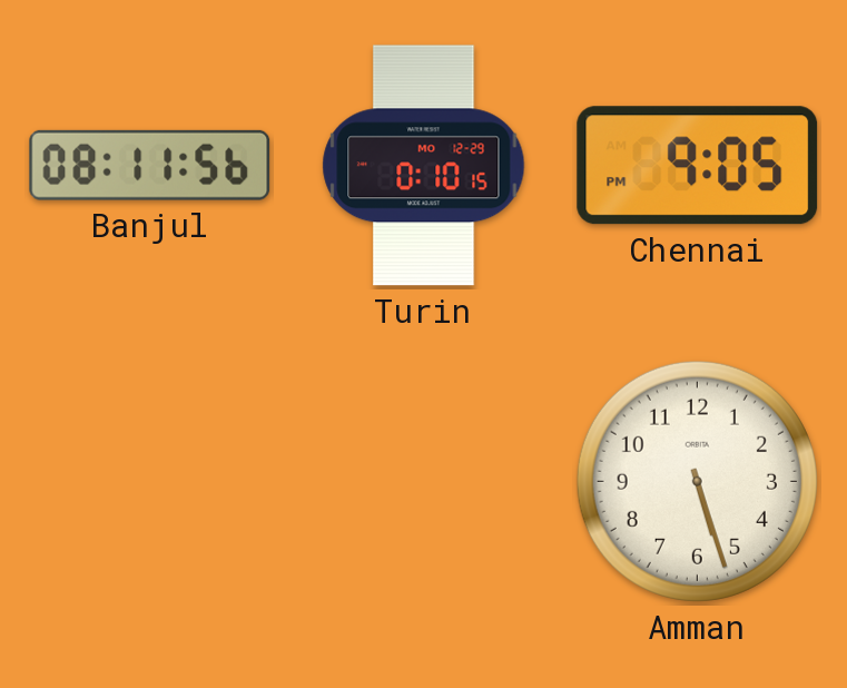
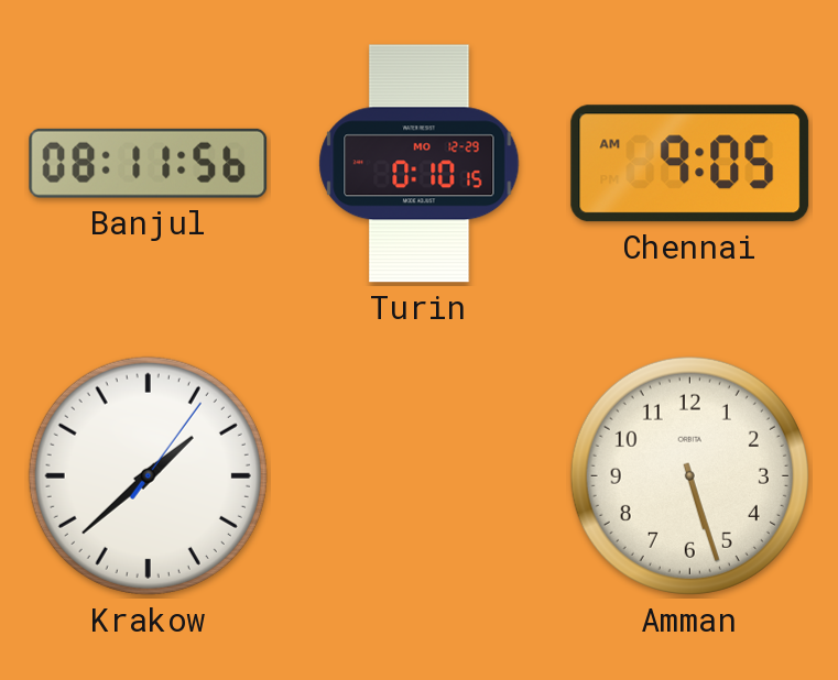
Chennai: 9:05 PM -> 9:05 AM (690, 164)
Krakow: none -> 1:38 (148, 475)
